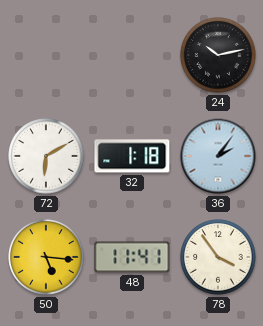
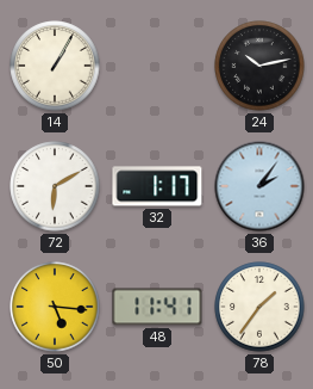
14: none -> 1:05 (55, 66)
32: 1:18 -> 1:17 (157, 186)
78: 3:54 -> 1:36 (259, 307)
